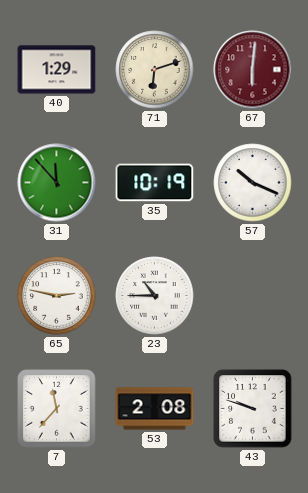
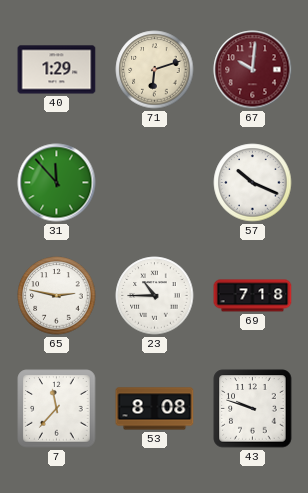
67: 6:01 -> 10:01 (253, 70)
35: 10:19 -> none (155, 183)
69: none -> 7:18 (253, 296)
53: 2:08 -> 8:08 (155, 409)
